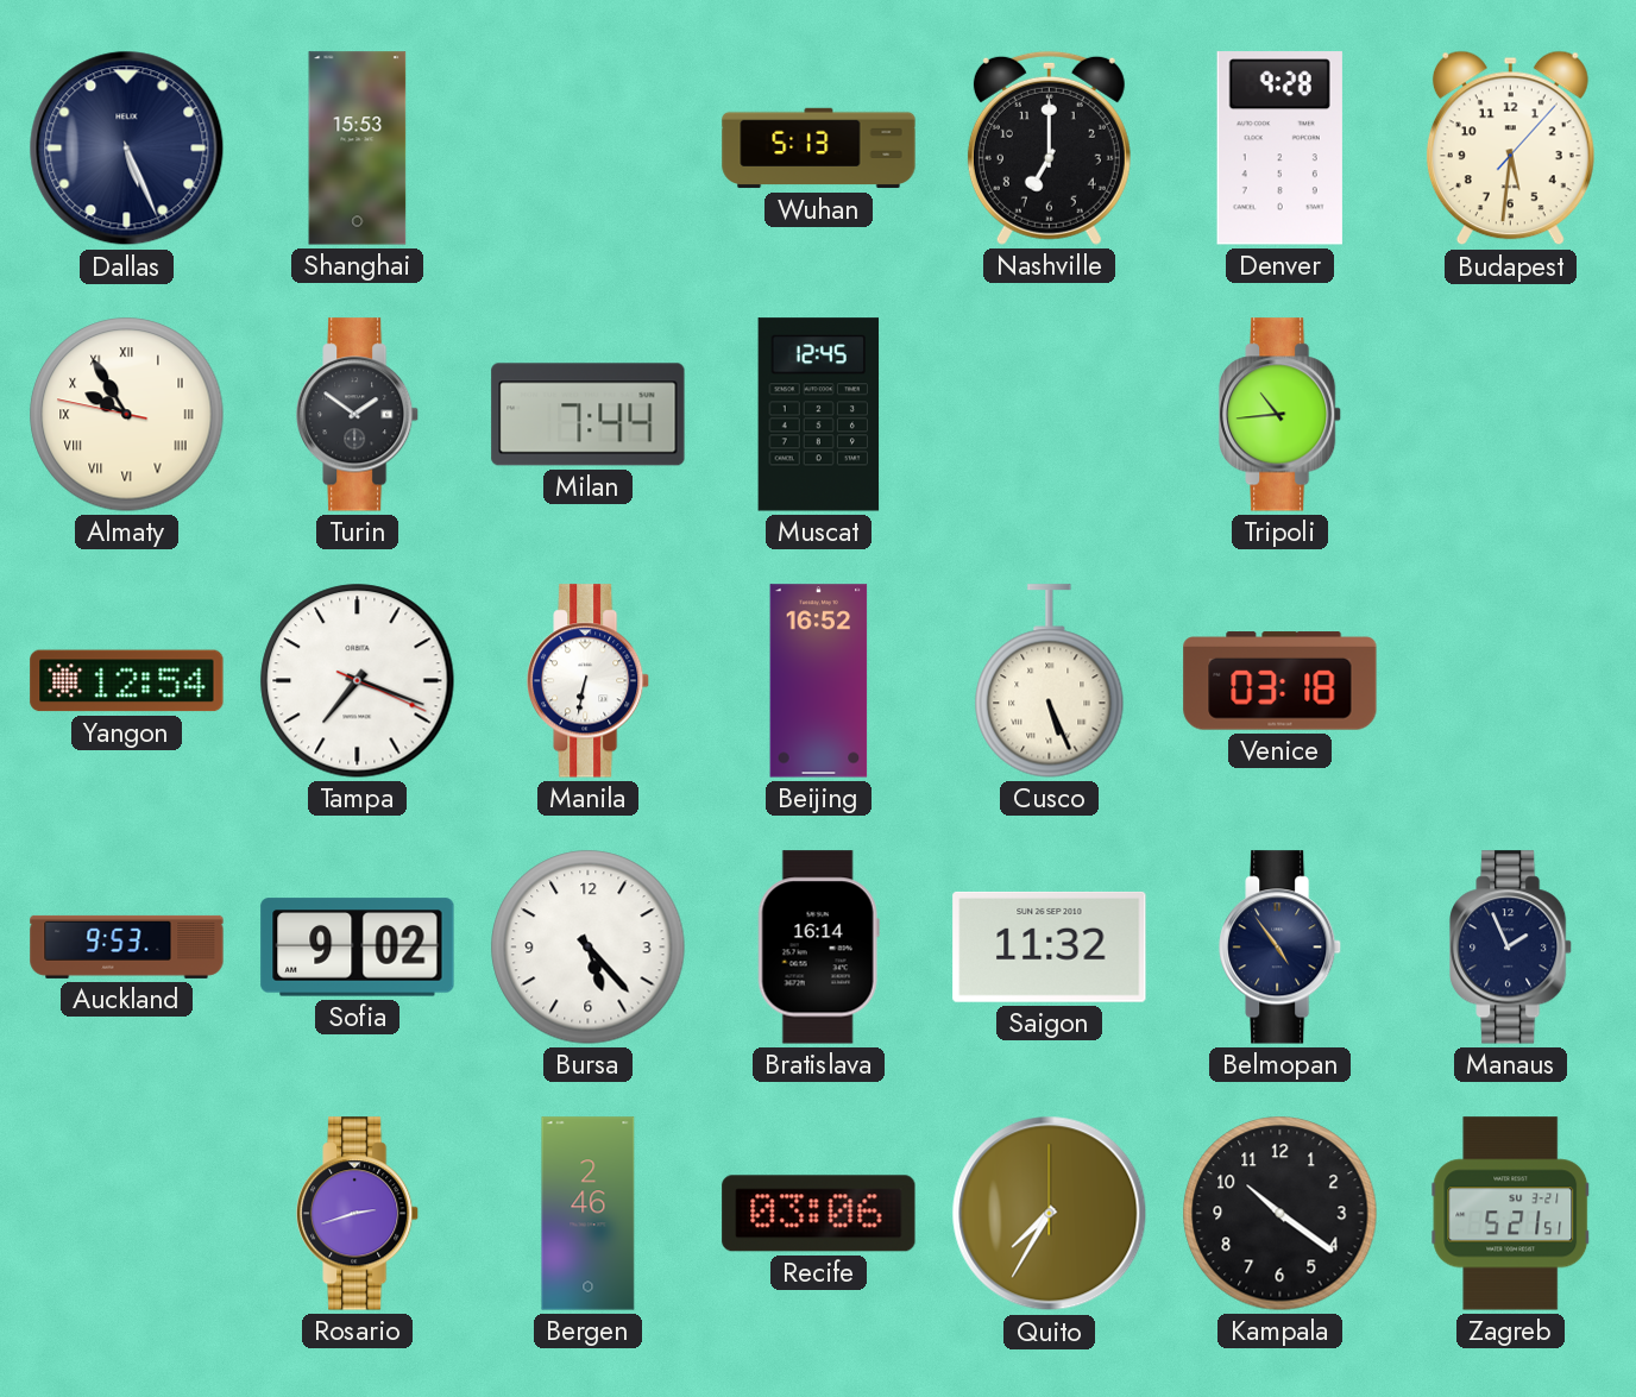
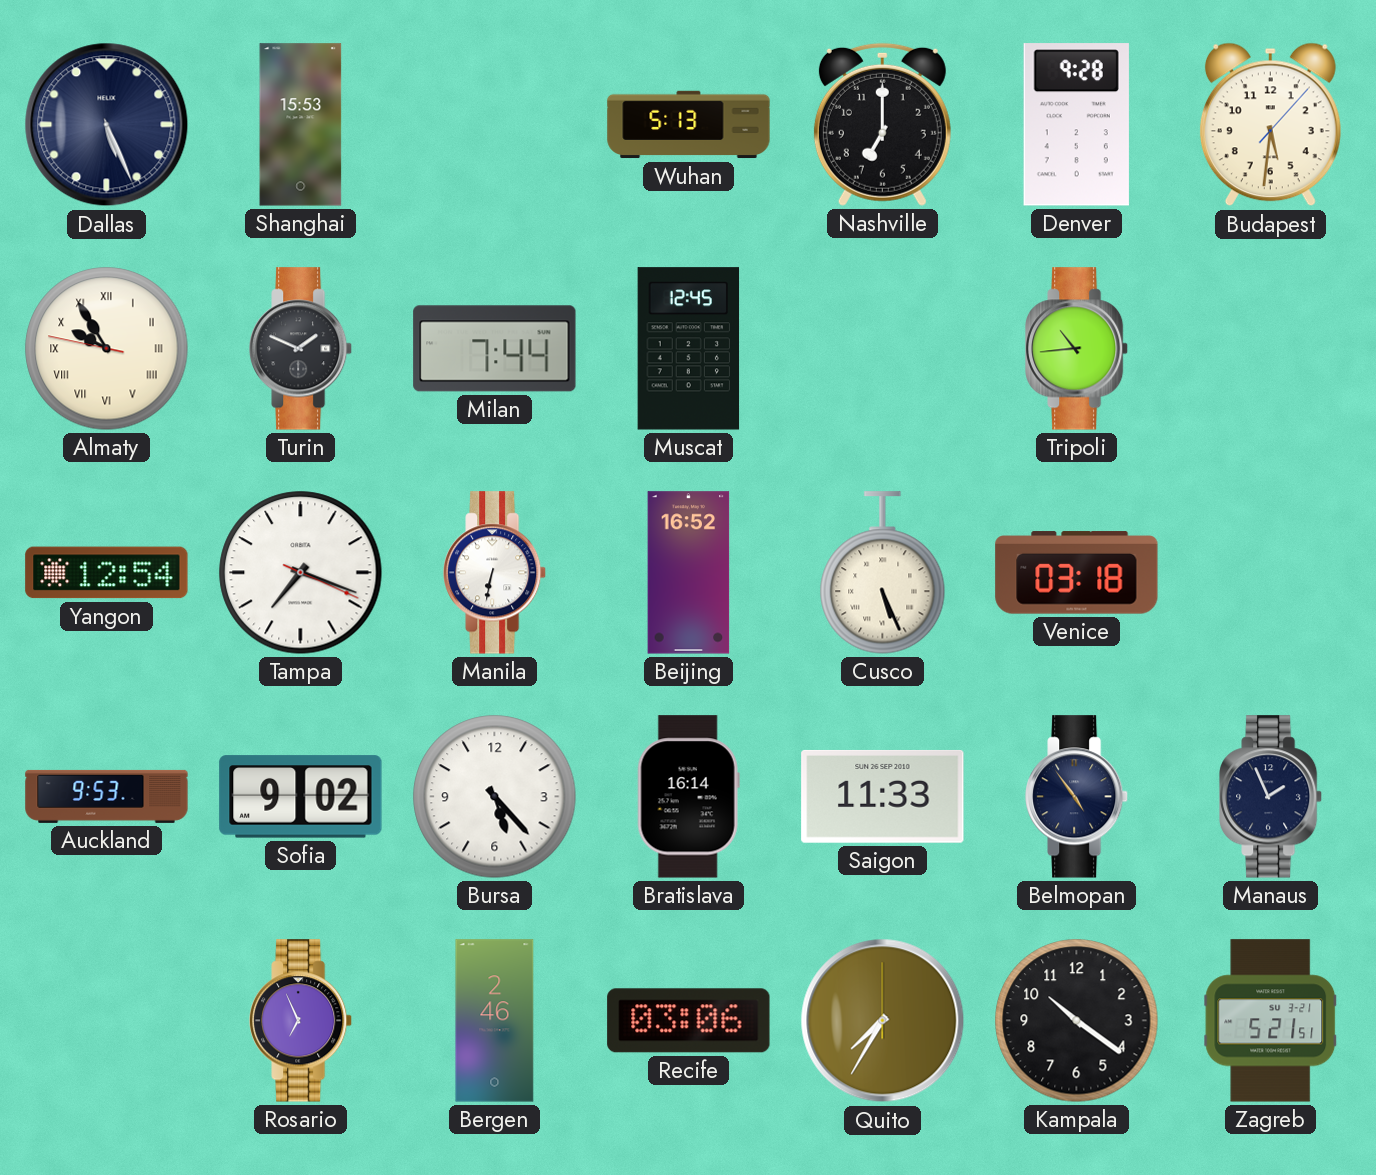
Turin: 1:51 -> 1:49 (302, 349)
Saigon: 11:32 -> 11:33 (883, 796)
Rosario: 2:42 -> 6:56 (302, 1021)
